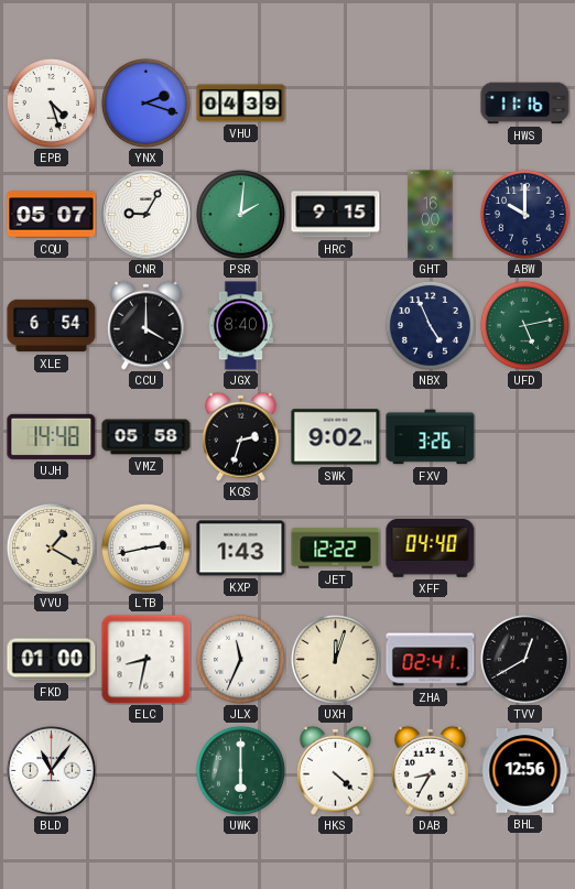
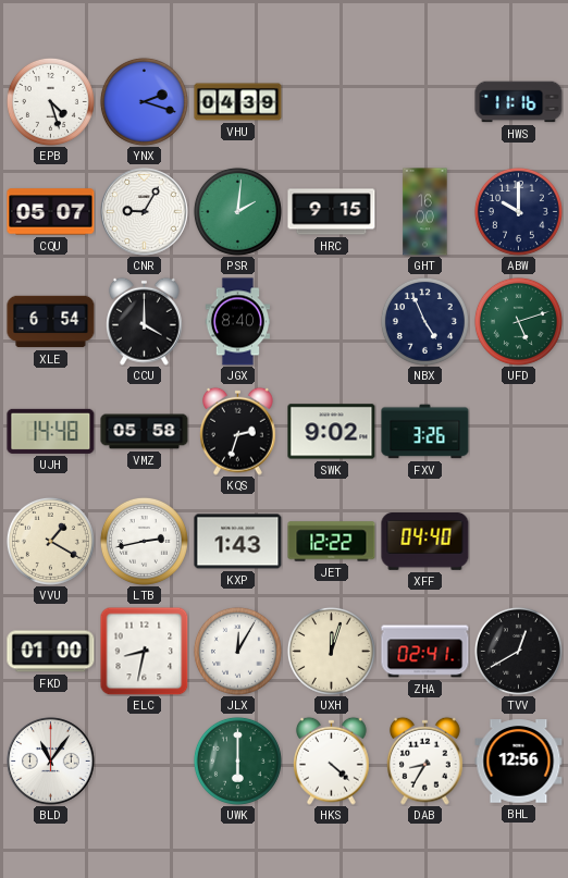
UFD: 5:13 -> 5:12 (518, 321)
JLX: 11:34 -> 12:05 (237, 651)
